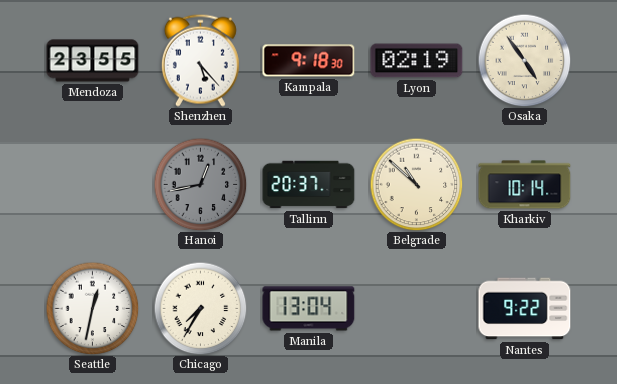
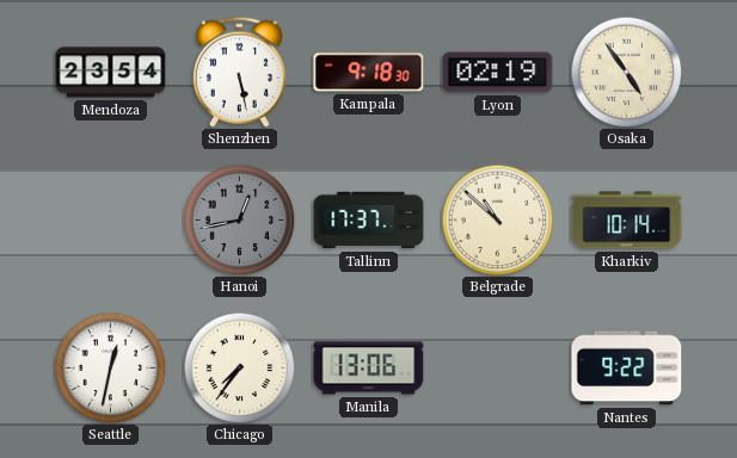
Mendoza: 23:55 -> 23:54 (111, 73)
Shenzhen: 5:23 -> 5:28 (239, 72)
Tallinn: 20:37 -> 17:37 (369, 221)
Chicago: 7:35 -> 7:36 (239, 367)
Manila: 13:04 -> 13:06 (369, 369)
